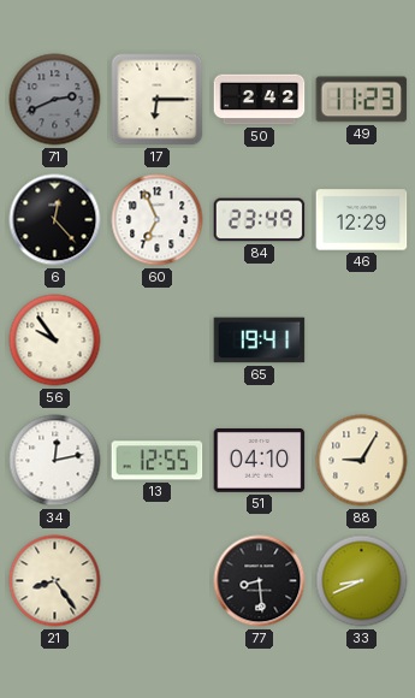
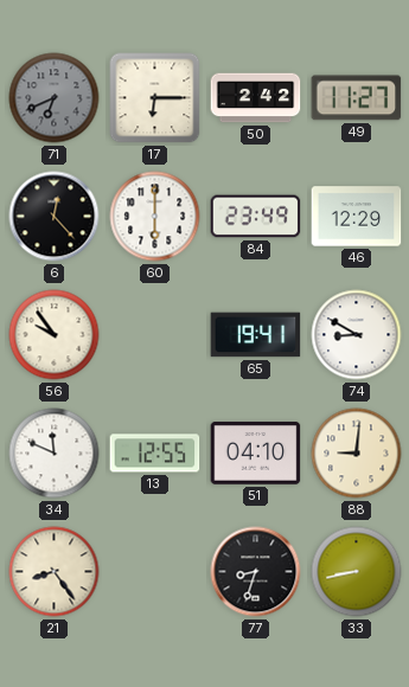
71: 2:41 -> 6:41 (55, 98)
49: 11:23 -> 11:27 (357, 98)
60: 6:56 -> 6:00 (155, 217)
74: none -> 8:50 (357, 335)
34: 12:13 -> 11:49 (55, 454)
88: 9:05 -> 9:01 (357, 454)
77: 8:29 -> 8:33 (256, 572)
33: 8:41 -> 8:43 (357, 572)
